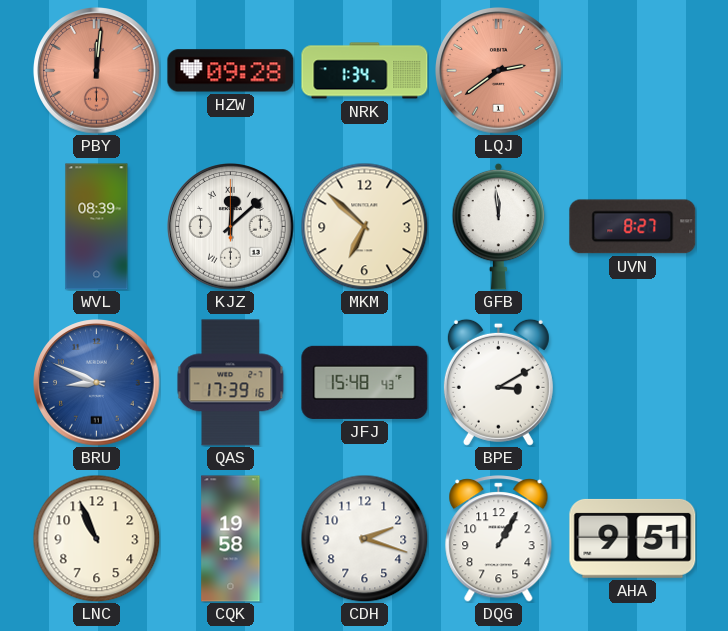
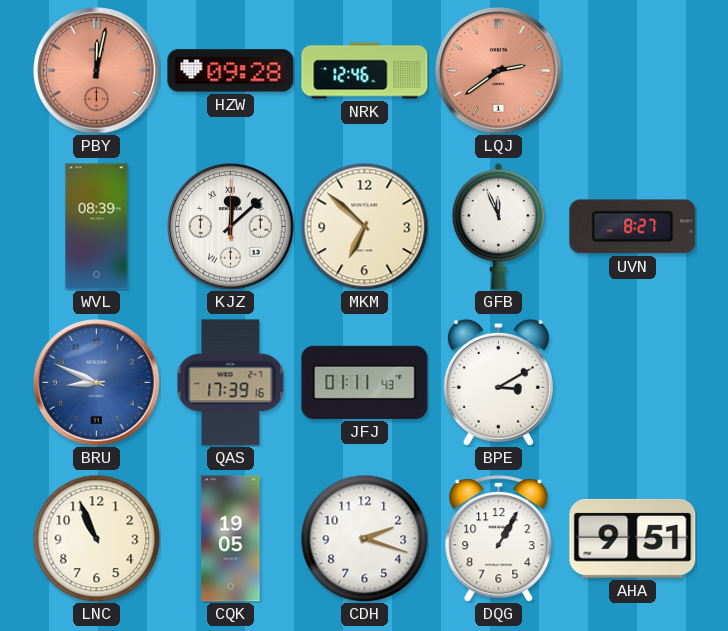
PBY: 12:01 -> 12:02 (97, 71)
NRK: 1:34 -> 12:46 (365, 71)
GFB: 11:59 -> 11:56 (499, 226)
JFJ: 15:48 -> 01:11 (365, 382)
CQK: 19:58 -> 19:05 (231, 539)
